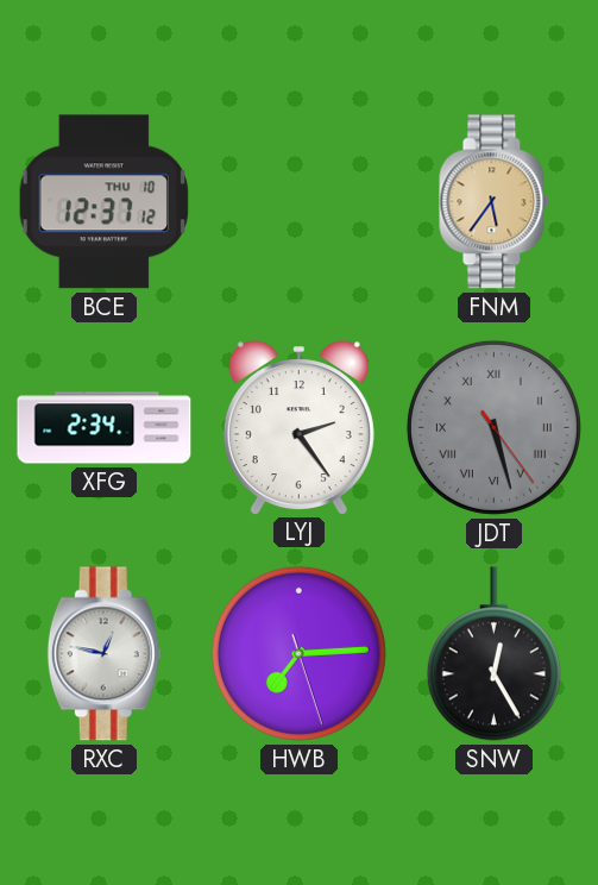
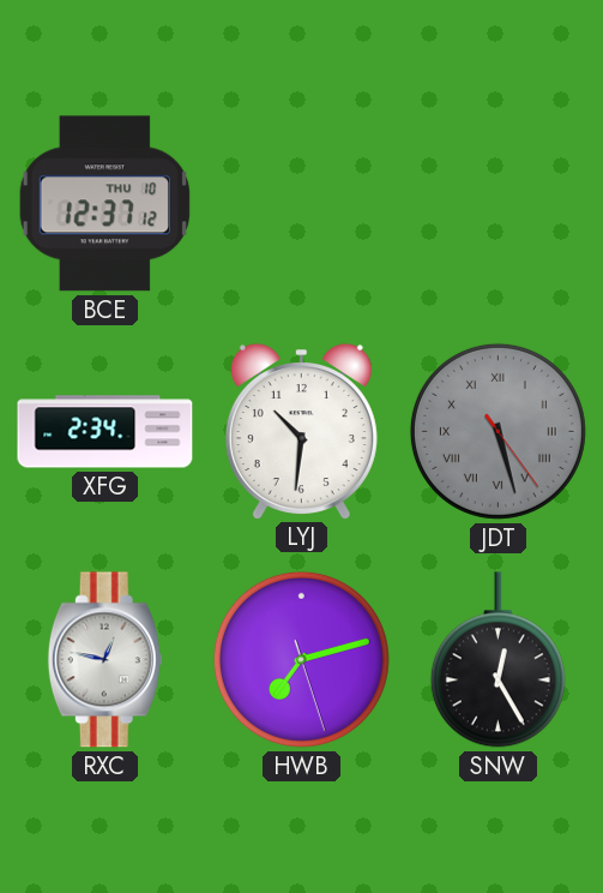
FNM: 5:36 -> none (495, 202)
LYJ: 2:24 -> 10:31 (301, 431)
HWB: 7:14 -> 7:12 (301, 659)
